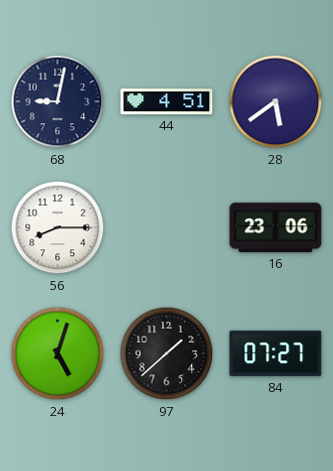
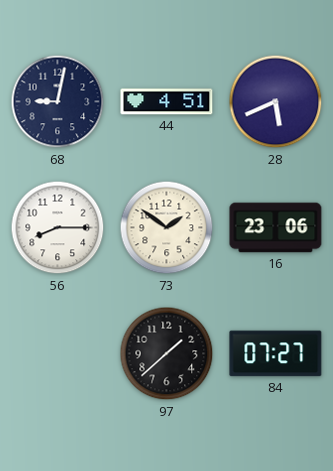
28: 5:39 -> 5:41 (276, 102)
73: none -> 1:51 (167, 228)
24: 5:03 -> none (58, 354)
